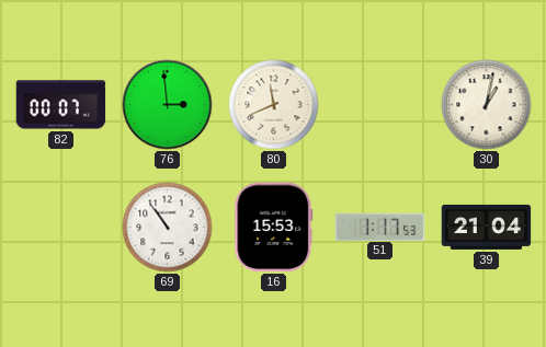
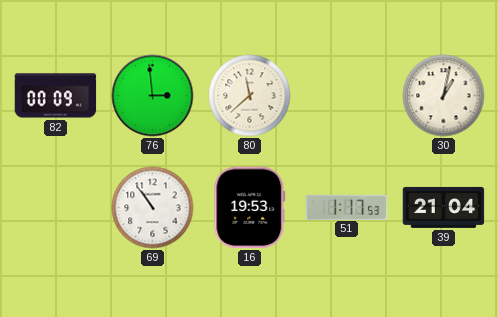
82: 00:07 -> 00:09 (56, 96)
80: 11:41 -> 11:38 (250, 96)
16: 15:53 -> 19:53 (250, 208)
